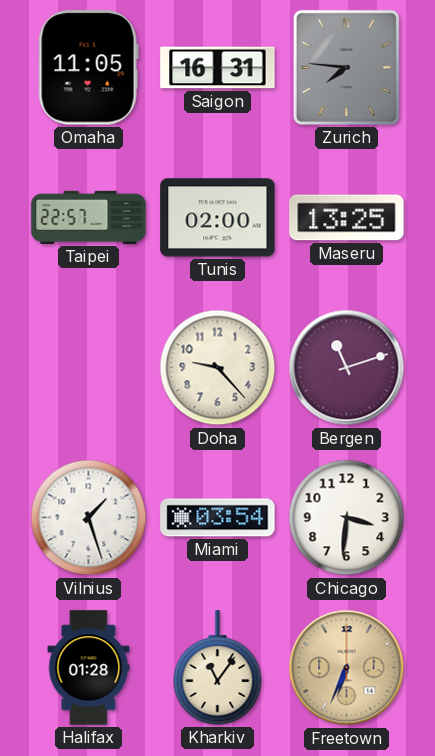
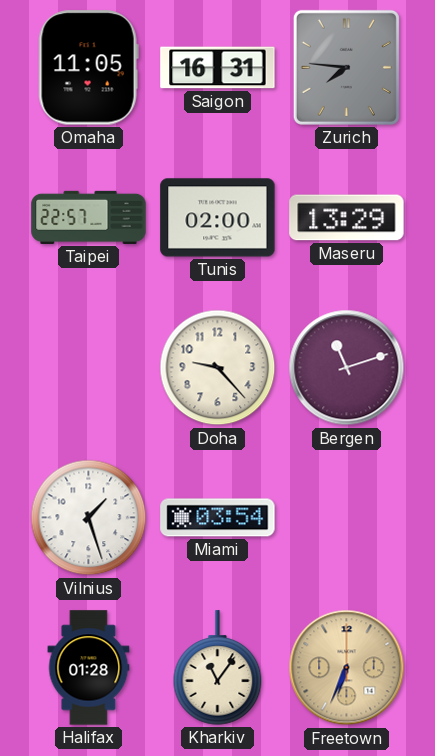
Maseru: 13:25 -> 13:29 (347, 218)
Chicago: 3:31 -> none (347, 518)
